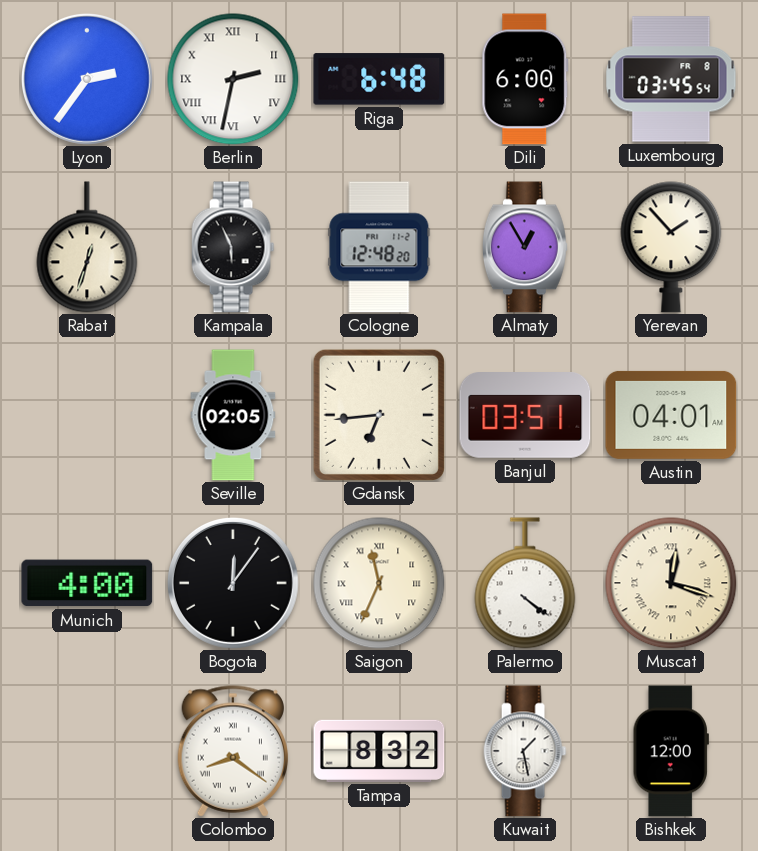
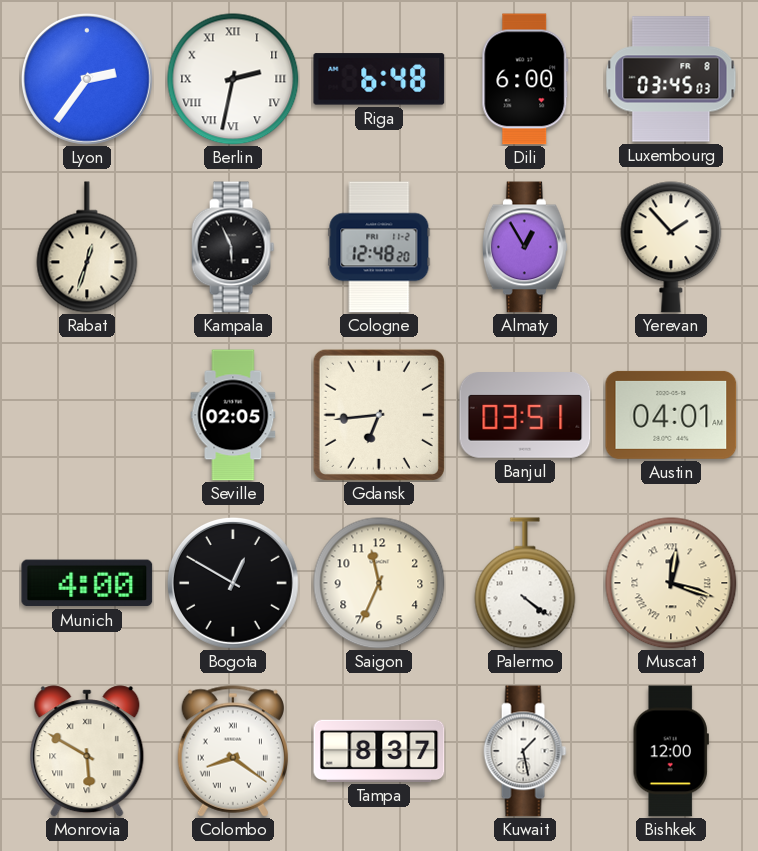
Luxembourg: 03:45:54 -> 03:45:03 (671, 79)
Bogota: 12:06 -> 12:50 (233, 583)
Saigon numerals: Roman -> Arabic (379, 583)
Monrovia: none -> 5:50 (87, 751)
Tampa: 8:32 -> 8:37 (379, 751)
